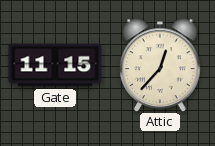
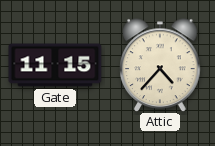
Attic: 12:37 -> 4:37 (160, 65)
